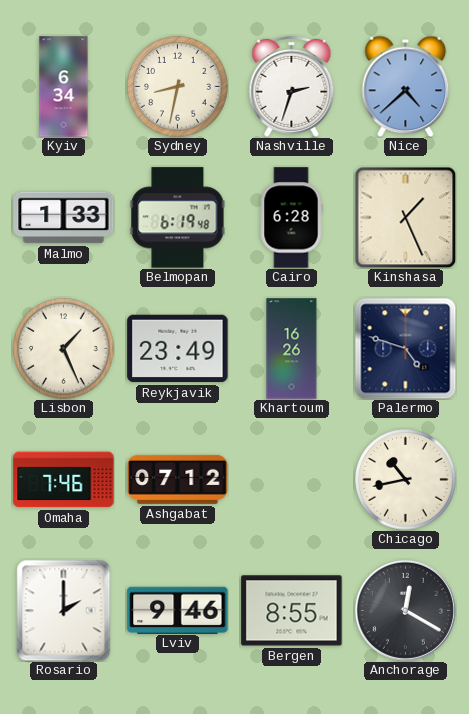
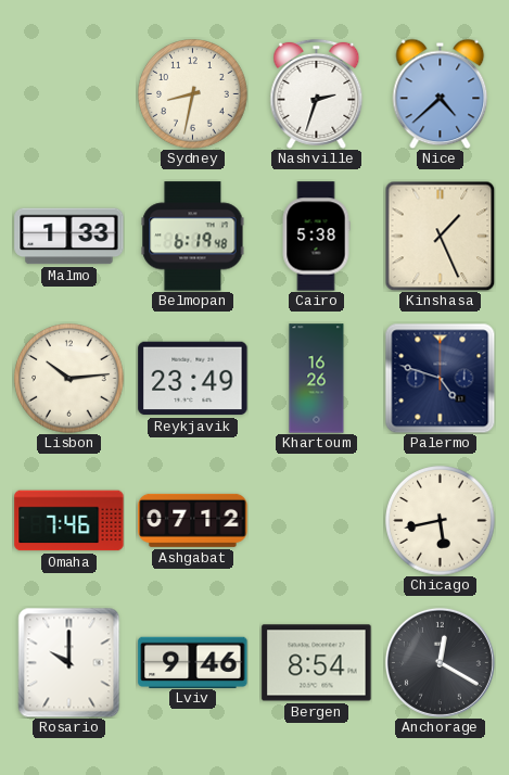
Kyiv: 6:34 -> none (64, 87)
Cairo: 6:28 -> 5:38 (316, 237)
Lisbon: 1:26 -> 10:14 (69, 379)
Chicago: 10:43 -> 5:43 (441, 521)
Rosario: 2:00 -> 10:00 (69, 662)
Bergen: 8:55 -> 8:54 (317, 663)
